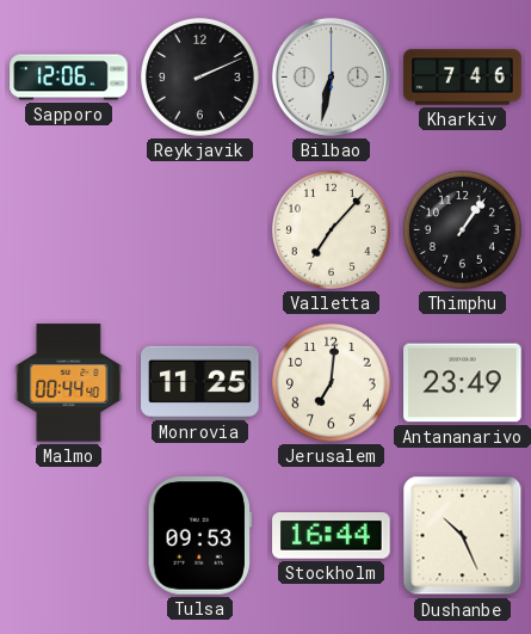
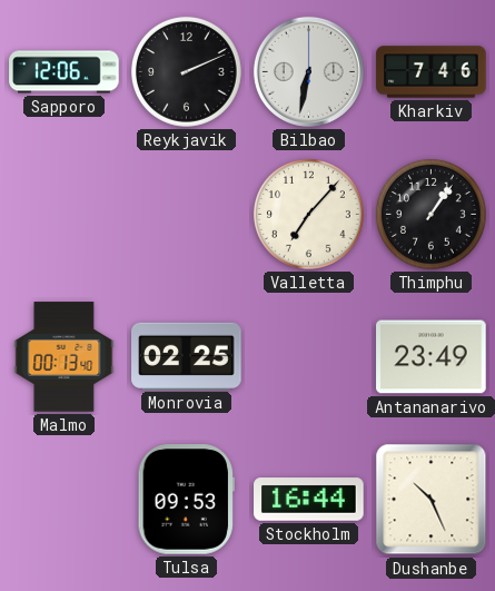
Malmo: 00:44 -> 00:13 (65, 357)
Monrovia: 11:25 -> 02:25 (187, 356)
Jerusalem: 7:01 -> none (331, 382)
